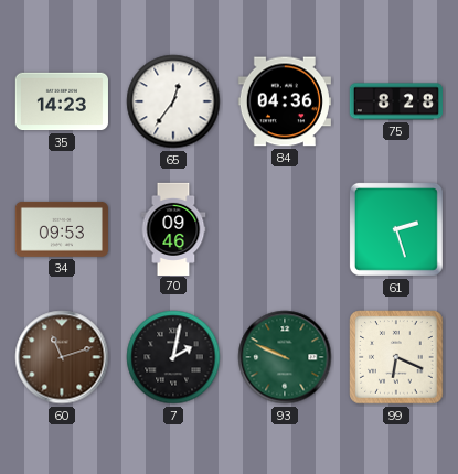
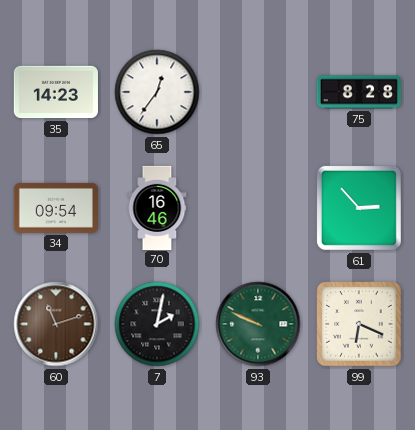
84: 04:36 -> none (285, 101)
34: 09:53 -> 09:54 (56, 208)
70: 09:46 -> 16:46 (157, 207)
61: 2:27 -> 2:53 (359, 208)
